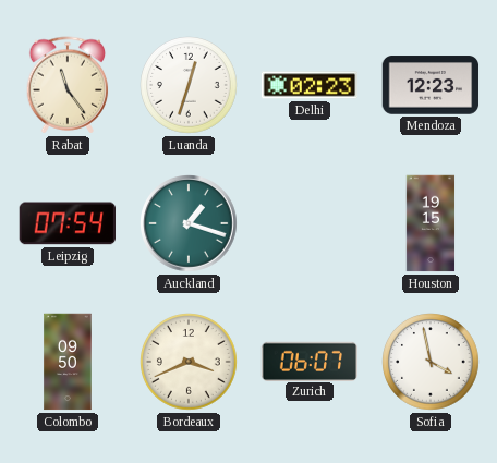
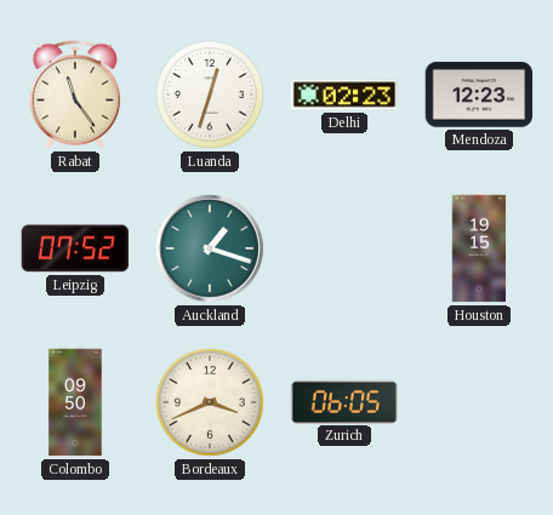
Leipzig: 07:54 -> 07:52 (74, 248)
Zurich: 06:07 -> 06:05 (344, 401)
Sofia: 3:58 -> none (431, 362)
